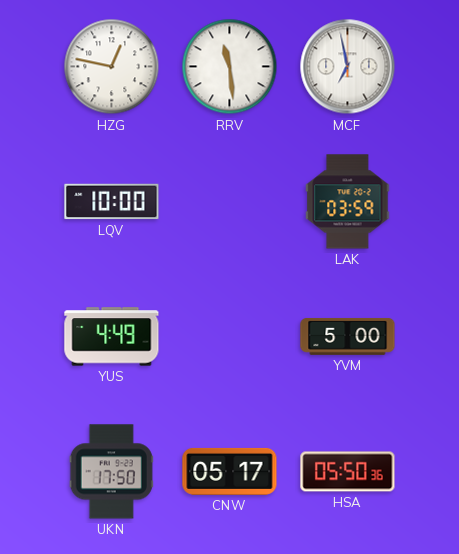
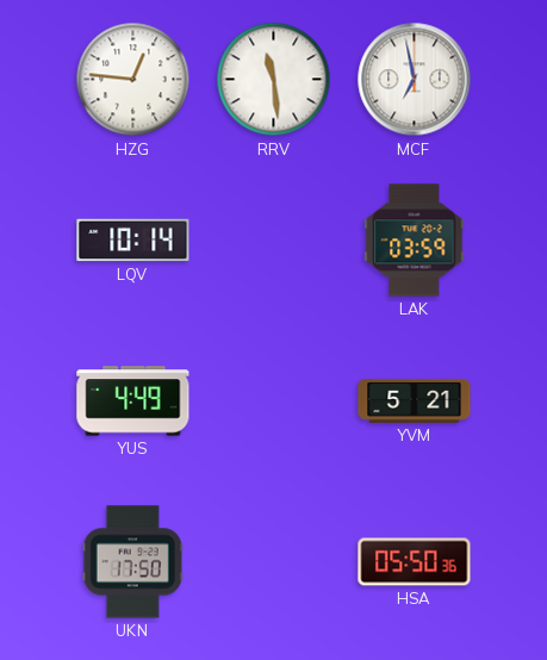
HZG: 12:47 -> 12:46 (133, 80)
LQV: 10:00 -> 10:14 (133, 241)
YVM: 5:00 -> 5:21 (415, 401)
CNW: 05:17 -> none (230, 471)
